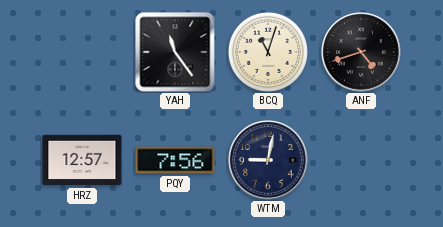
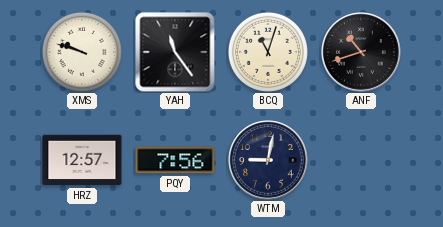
XMS: none -> 9:48 (82, 52)
ANF: 4:42 -> 10:42 (362, 53)
